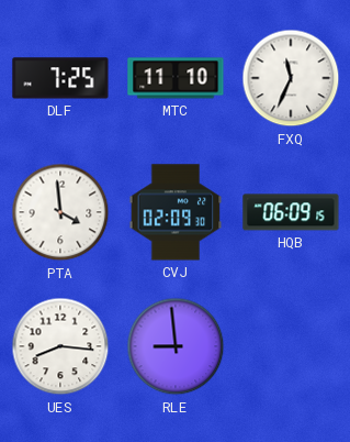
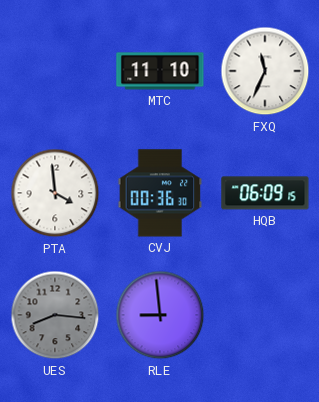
DLF: 7:25 -> none (60, 78)
CVJ: 02:09 -> 00:36 (160, 193)
UES dial: white -> grey (55, 315)
